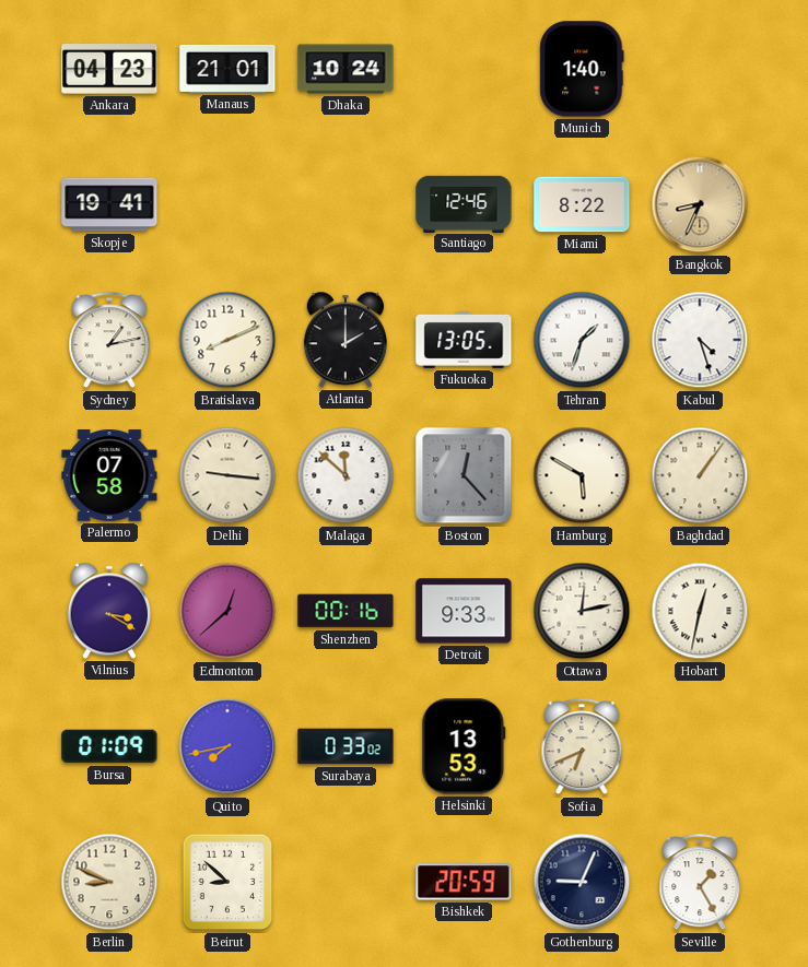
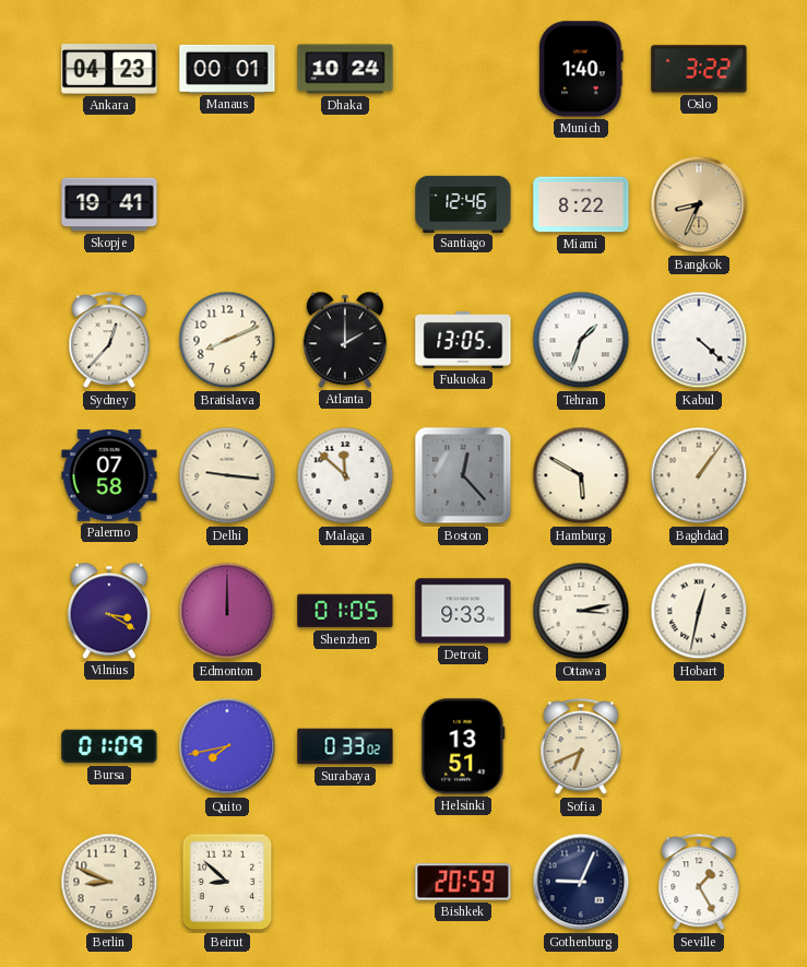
Manaus: 21:01 -> 00:01 (227, 69)
Oslo: none -> 3:22 (699, 69)
Sydney: 1:13 -> 12:37 (109, 341)
Kabul: 4:27 -> 4:22 (699, 340)
Edmonton: 12:38 -> 12:00 (227, 611)
Shenzhen: 00:16 -> 01:05 (345, 611)
Ottawa: 12:13 -> 3:13 (581, 611)
Helsinki: 13:53 -> 13:51 (463, 746)
